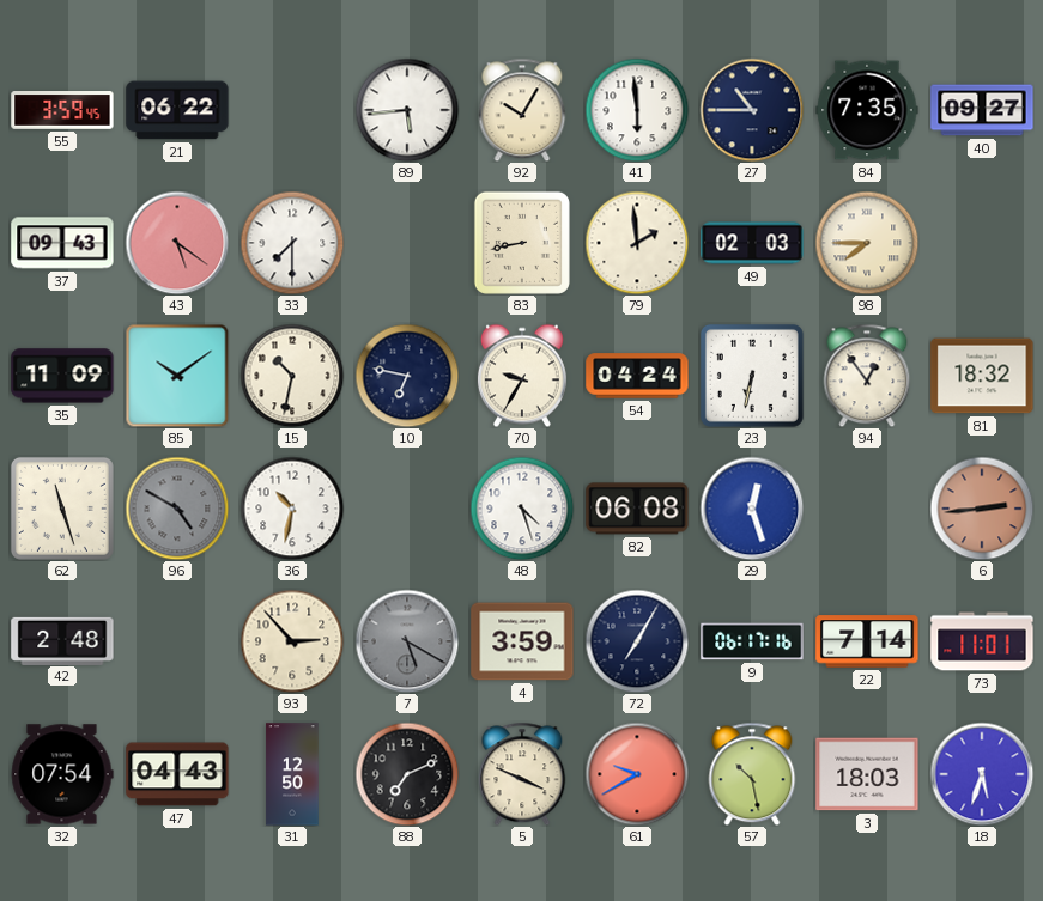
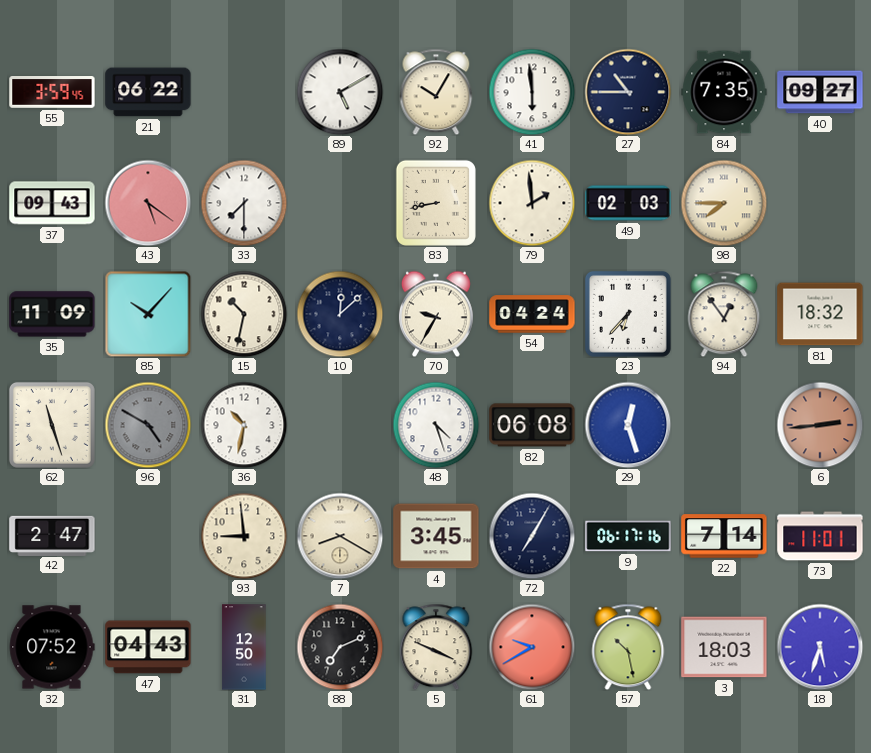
89: 5:44 -> 5:10 (340, 92)
85: 10:09 -> 10:07 (148, 314)
10: 6:47 -> 12:08 (340, 314)
23: 6:32 -> 6:37 (628, 314)
42: 2:48 -> 2:47 (52, 535)
93: 2:53 -> 8:59 (244, 536)
7: 5:20 -> 8:20 (340, 536)
7 dial: grey -> cream (340, 536)
4: 3:59 -> 3:45 (436, 536)
32: 07:54 -> 07:52 (52, 647)
